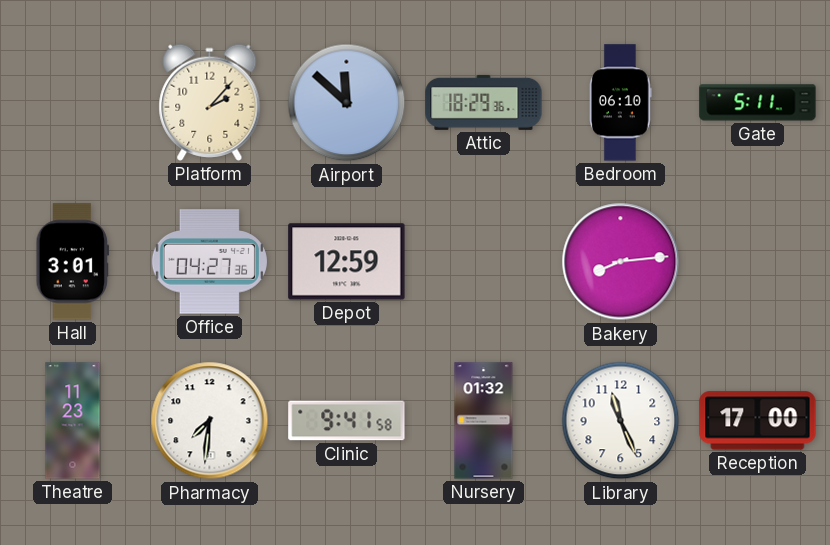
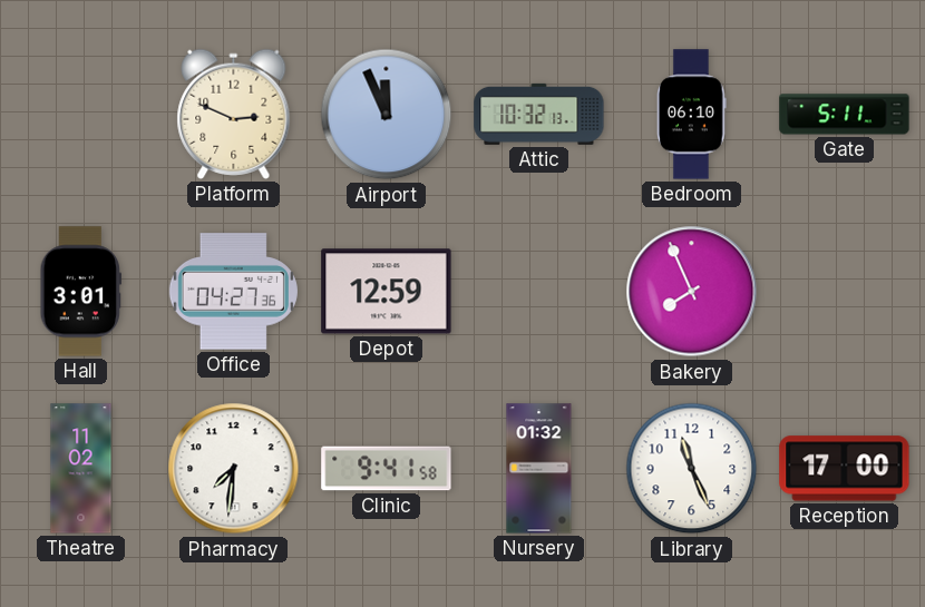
Platform: 2:07 -> 2:49 (234, 114)
Airport: 11:52 -> 11:56 (387, 115)
Attic: 18:29 -> 10:32 (539, 114)
Bakery: 8:14 -> 7:56 (692, 292)
Theatre: 11:23 -> 11:02 (81, 469)
